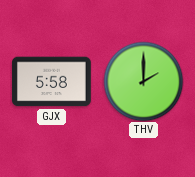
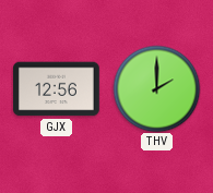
GJX: 5:58 -> 12:56 (56, 89)
